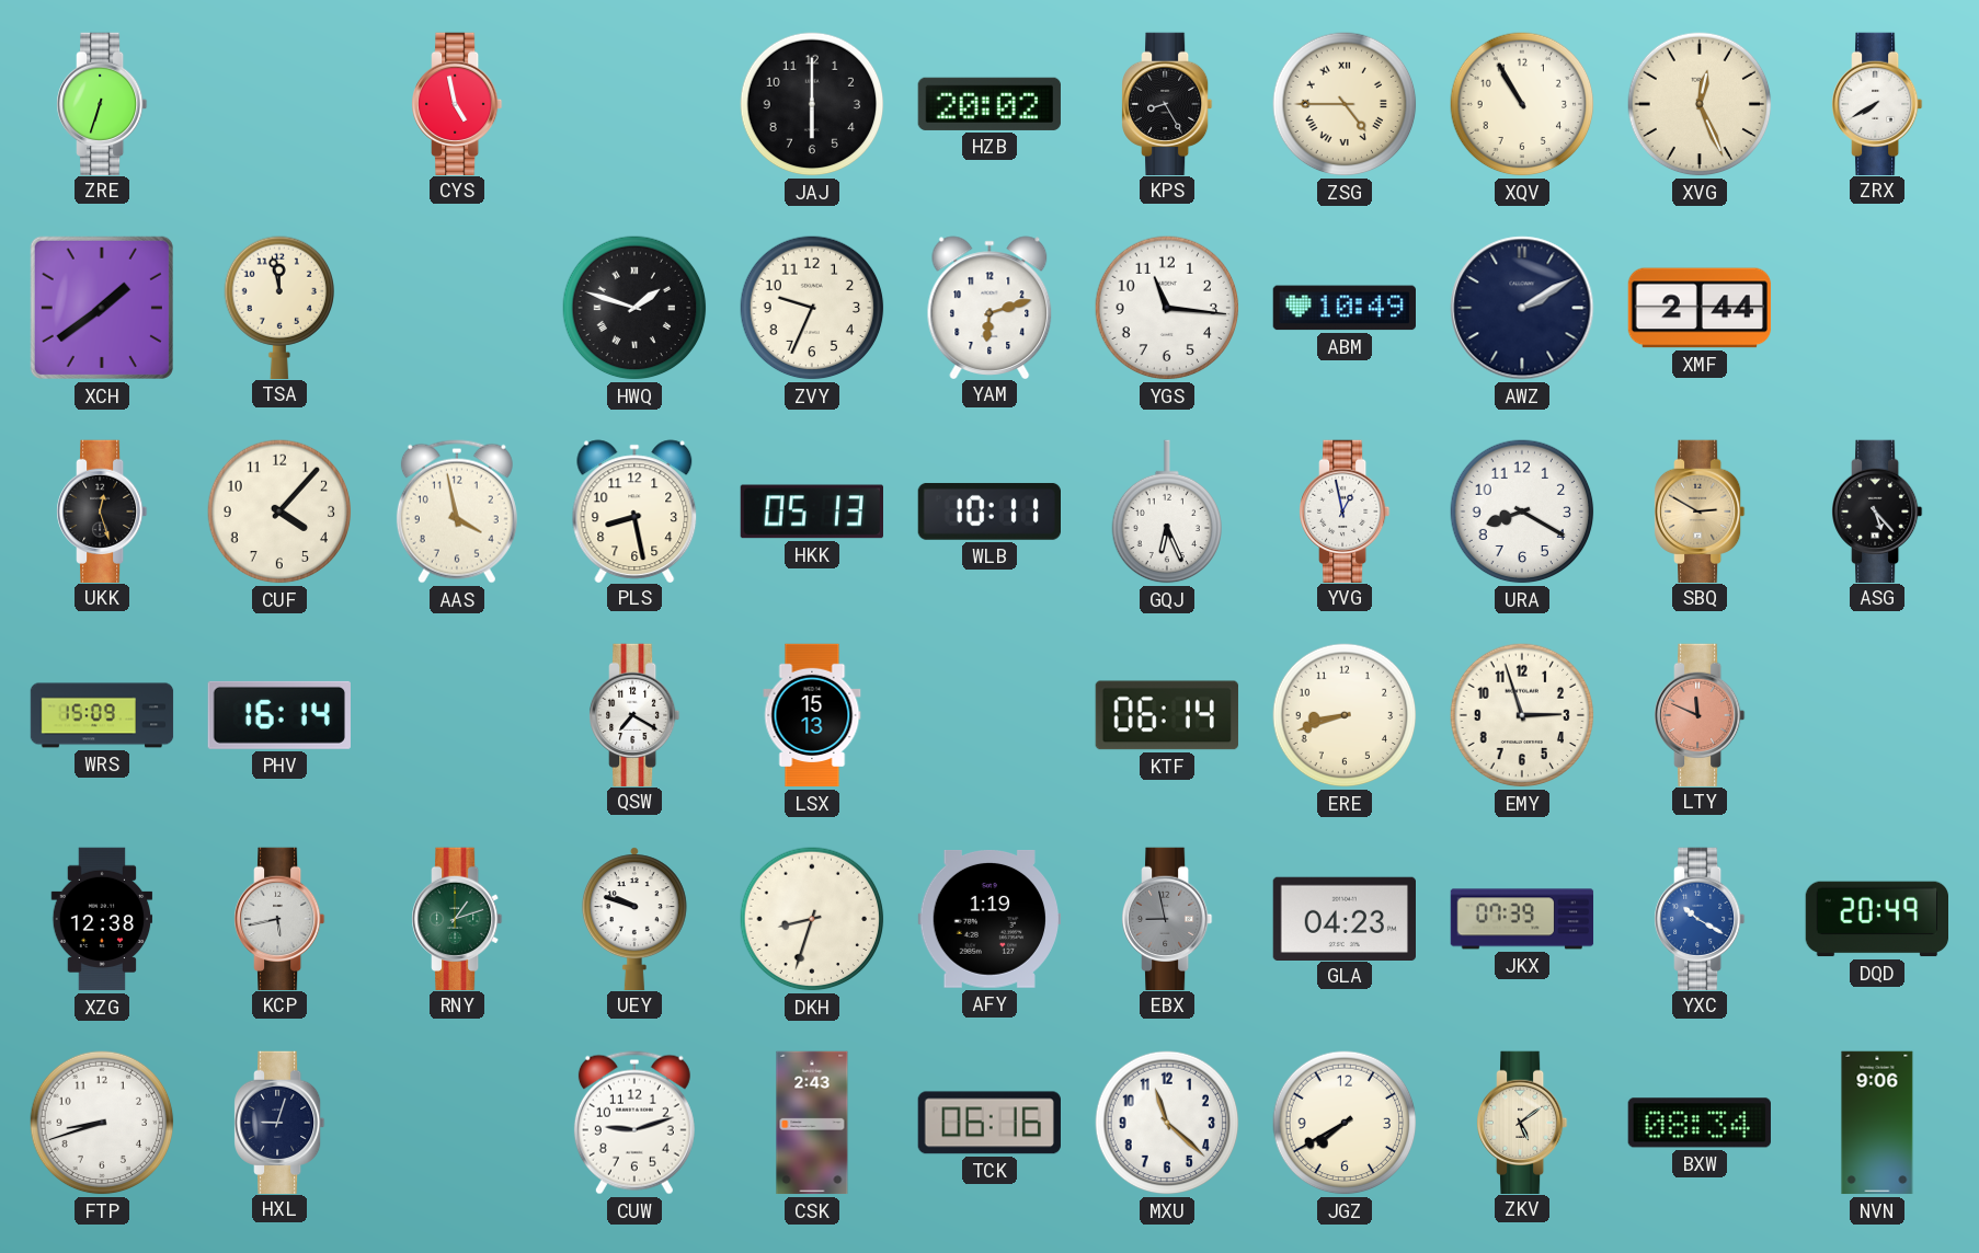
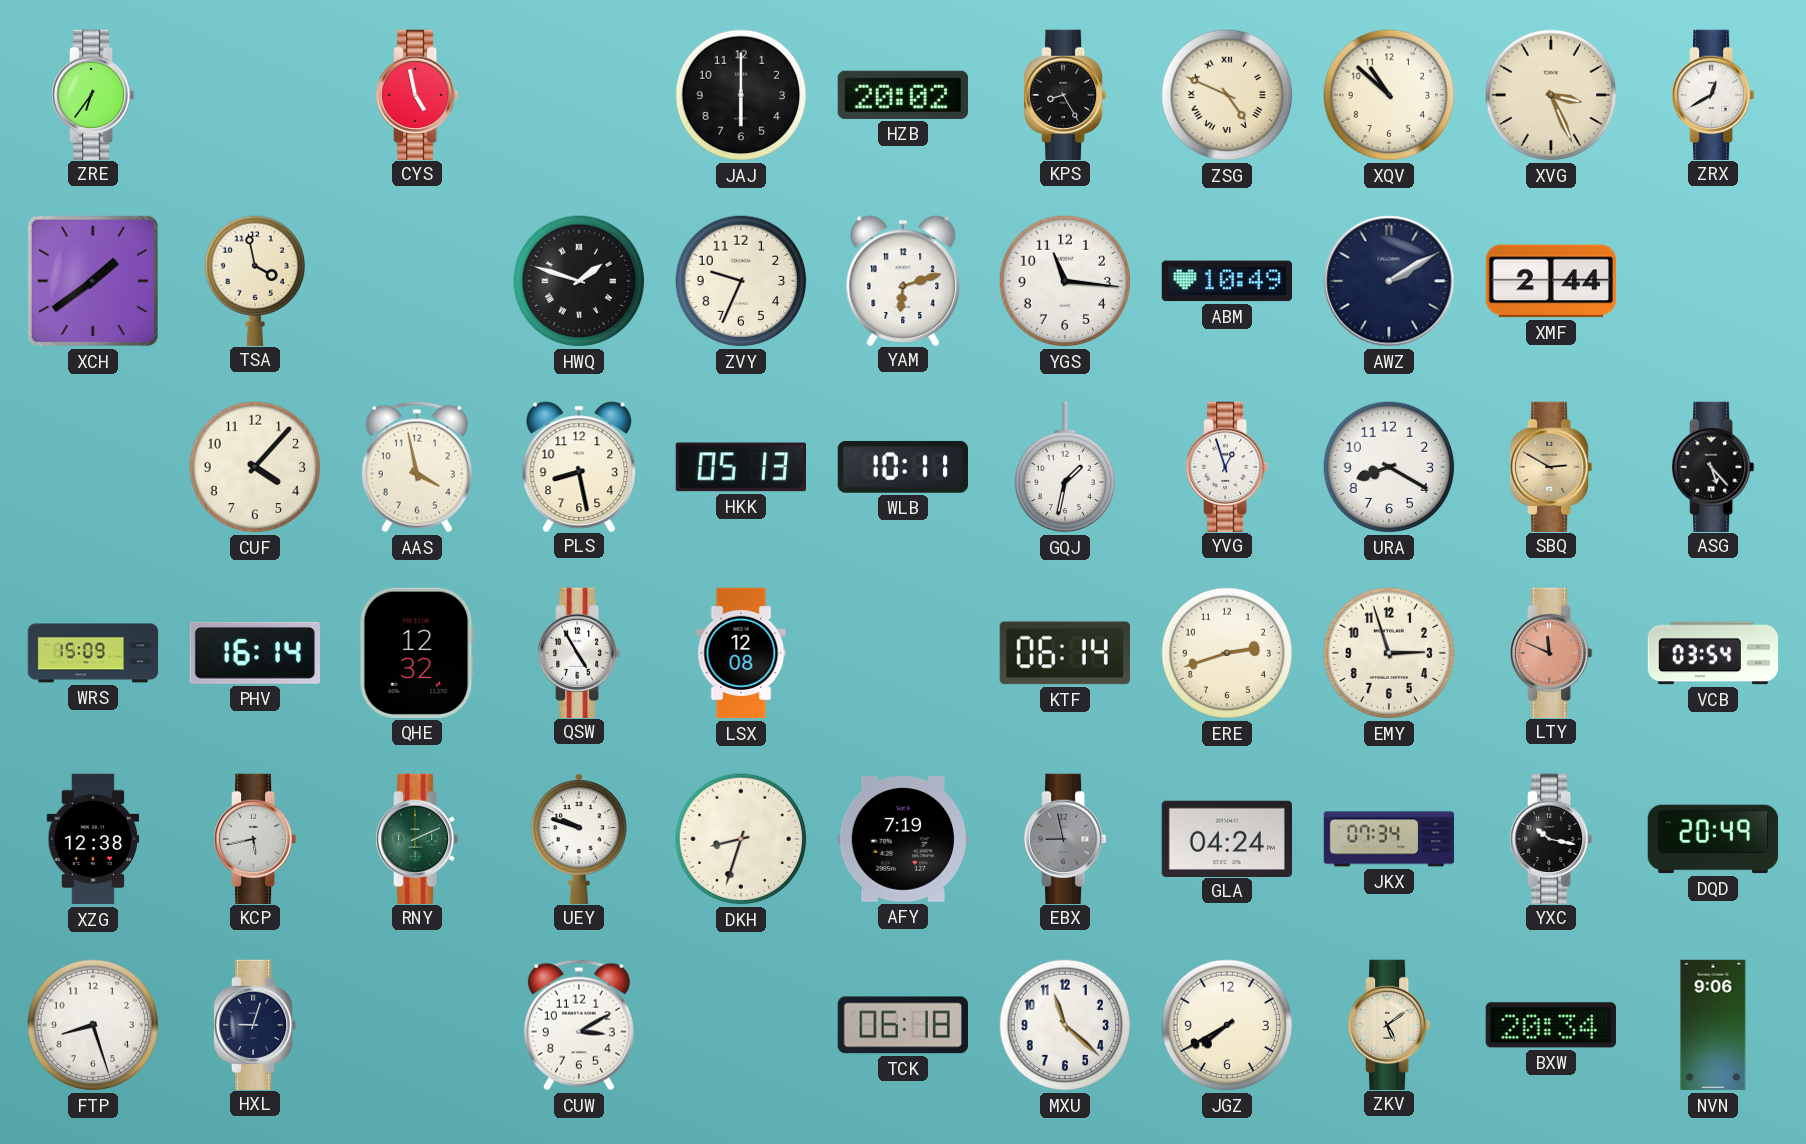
ZRE: 6:33 -> 6:36 (94, 94)
ZSG: 4:45 -> 4:49 (1227, 95)
XQV: 10:55 -> 10:52 (1389, 95)
XVG: 12:26 -> 3:26 (1551, 95)
ZRX: 7:40 -> 12:40 (1714, 94)
TSA: 11:58 -> 3:58 (254, 280)
UKK: 12:27 -> none (103, 510)
GQJ: 6:26 -> 1:32 (1064, 467)
YVG: 12:58 -> 12:57 (1228, 466)
QHE: none -> 12:32 (417, 653)
QSW: 7:20 -> 4:55 (580, 652)
LSX: 15:13 -> 12:08 (741, 653)
ERE: 8:42 -> 2:42 (1227, 653)
VCB: none -> 03:54 (1713, 653)
RNY: 1:12 -> 2:11 (418, 838)
AFY: 1:19 -> 7:19 (902, 840)
GLA: 04:23 -> 04:24 (1226, 838)
JKX: 07:39 -> 07:34 (1389, 839)
YXC: 10:20 -> 10:17 (1552, 838)
YXC dial: blue -> black (1552, 838)
FTP: 8:42 -> 8:27 (93, 1025)
CUW: 9:12 -> 3:10 (579, 1025)
CSK: 2:43 -> none (812, 1123)
TCK: 06:16 -> 06:18 (903, 1025)
BXW: 08:34 -> 20:34 (1551, 1025)
